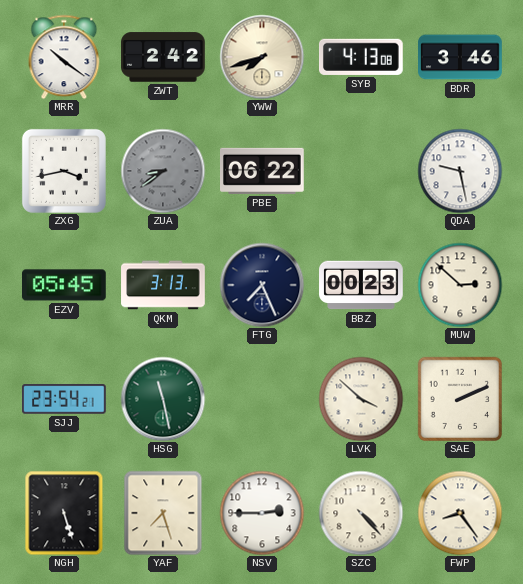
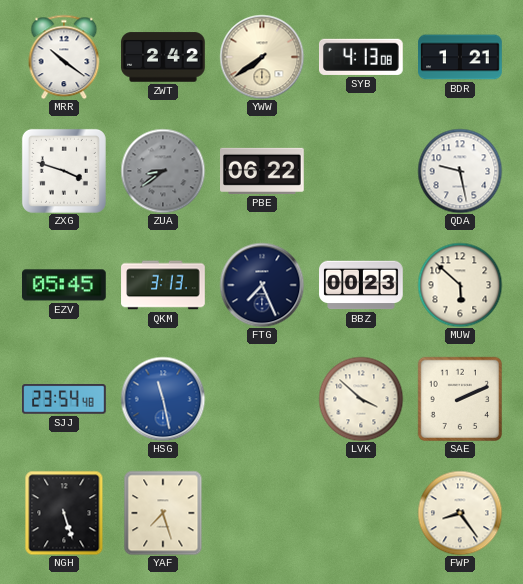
YWW: 7:42 -> 7:39 (262, 57)
BDR: 3:46 -> 1:21 (460, 57)
ZXG: 3:43 -> 3:48 (64, 171)
MUW: 2:52 -> 5:52 (460, 285)
SJJ: 23:54:21 -> 23:54:48 (65, 399)
HSG dial: green -> blue (163, 399)
NSV: 2:45 -> none (262, 513)
SZC: 4:23 -> none (361, 513)
